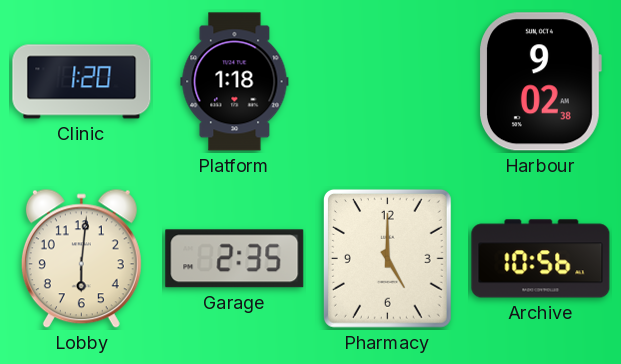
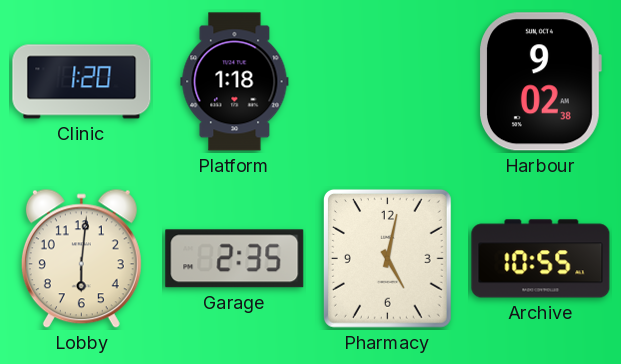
Pharmacy: 5:00 -> 5:02 (387, 258)
Archive: 10:56 -> 10:55 (541, 259)
